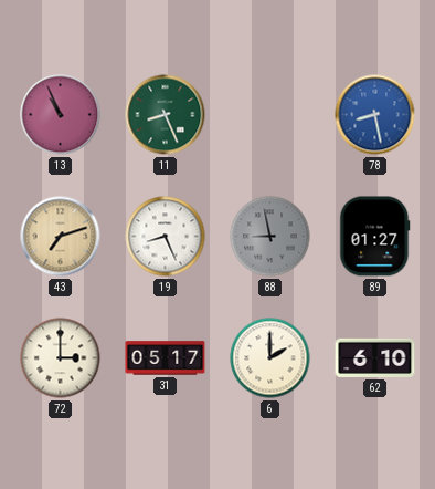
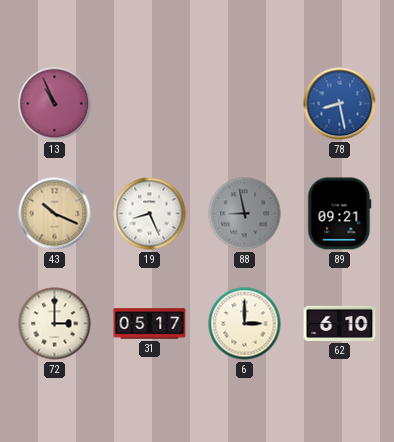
11: 8:26 -> none (166, 115)
43: 7:12 -> 10:19 (55, 214)
89: 01:27 -> 09:21 (340, 214)
6: 2:00 -> 3:00 (245, 324)
